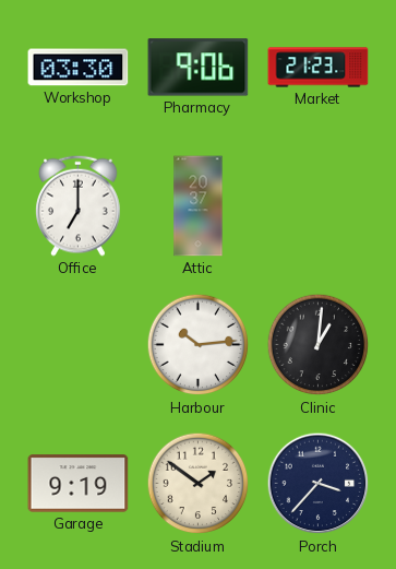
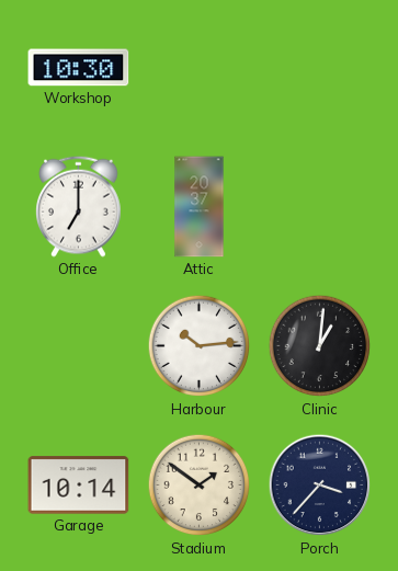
Workshop: 03:30 -> 10:30 (79, 68)
Pharmacy: 9:06 -> none (199, 68)
Market: 21:23 -> none (319, 68)
Garage: 9:19 -> 10:14 (79, 486)
